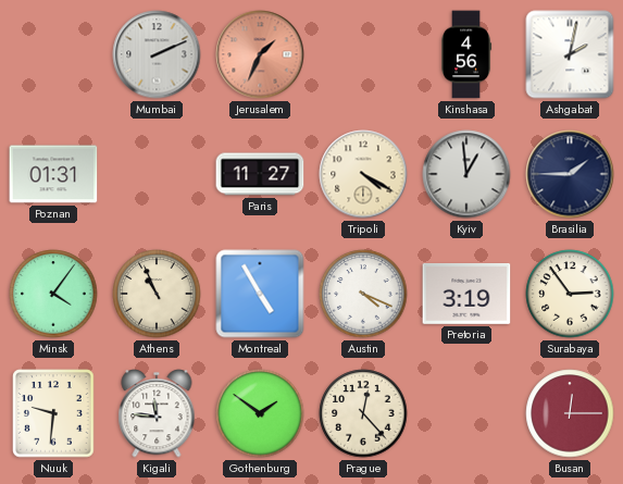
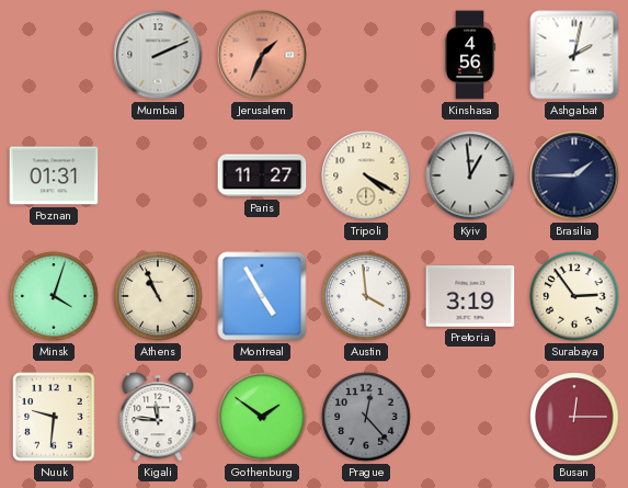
Minsk: 4:06 -> 4:03 (54, 296)
Austin: 4:19 -> 3:59 (366, 296)
Prague dial: cream -> grey (366, 417)
